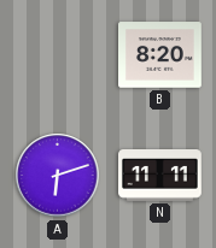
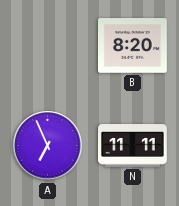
A: 6:12 -> 6:56 (48, 146)
